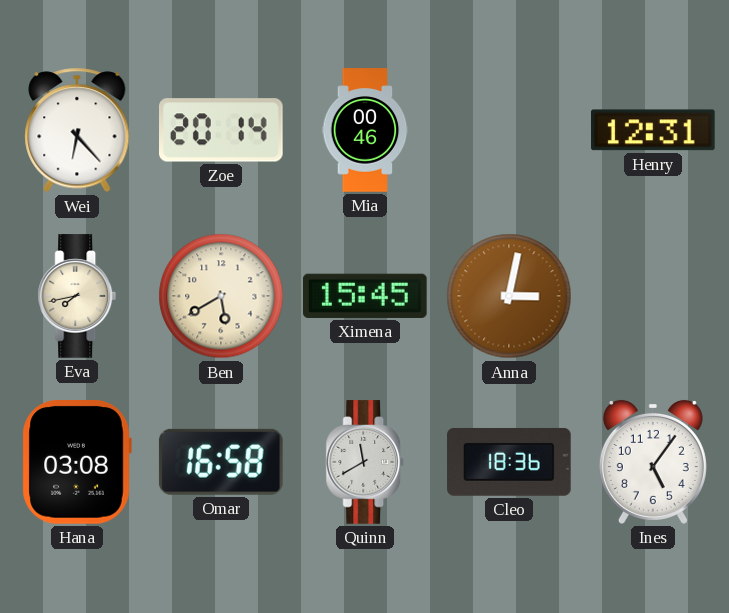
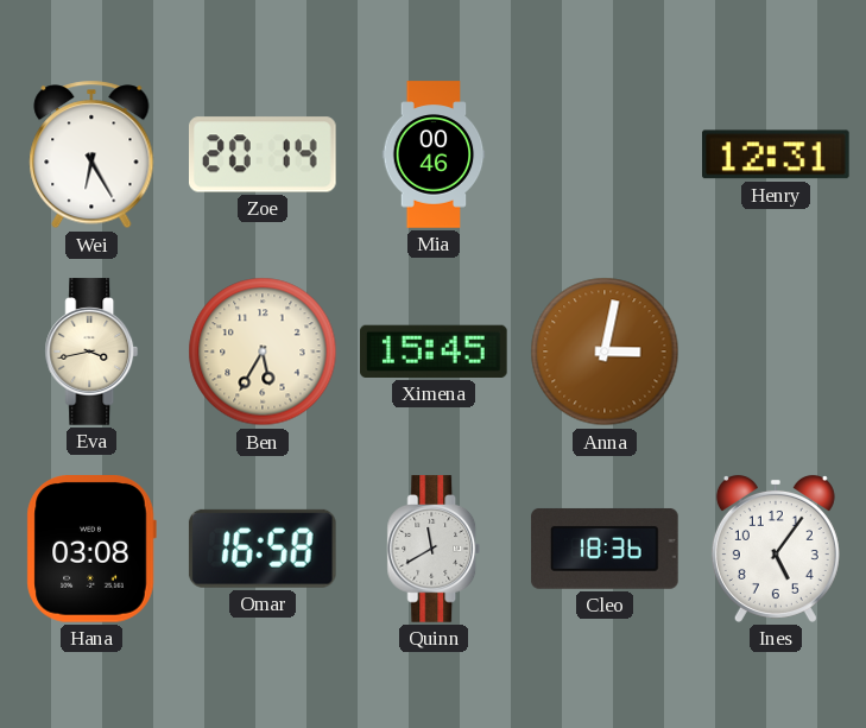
Wei: 6:23 -> 6:25 (91, 154)
Eva: 7:43 -> 3:43 (91, 352)
Ben: 5:40 -> 5:35 (263, 352)
